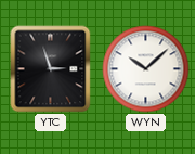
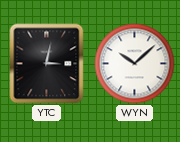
YTC: 2:57 -> 3:02 (47, 64)
